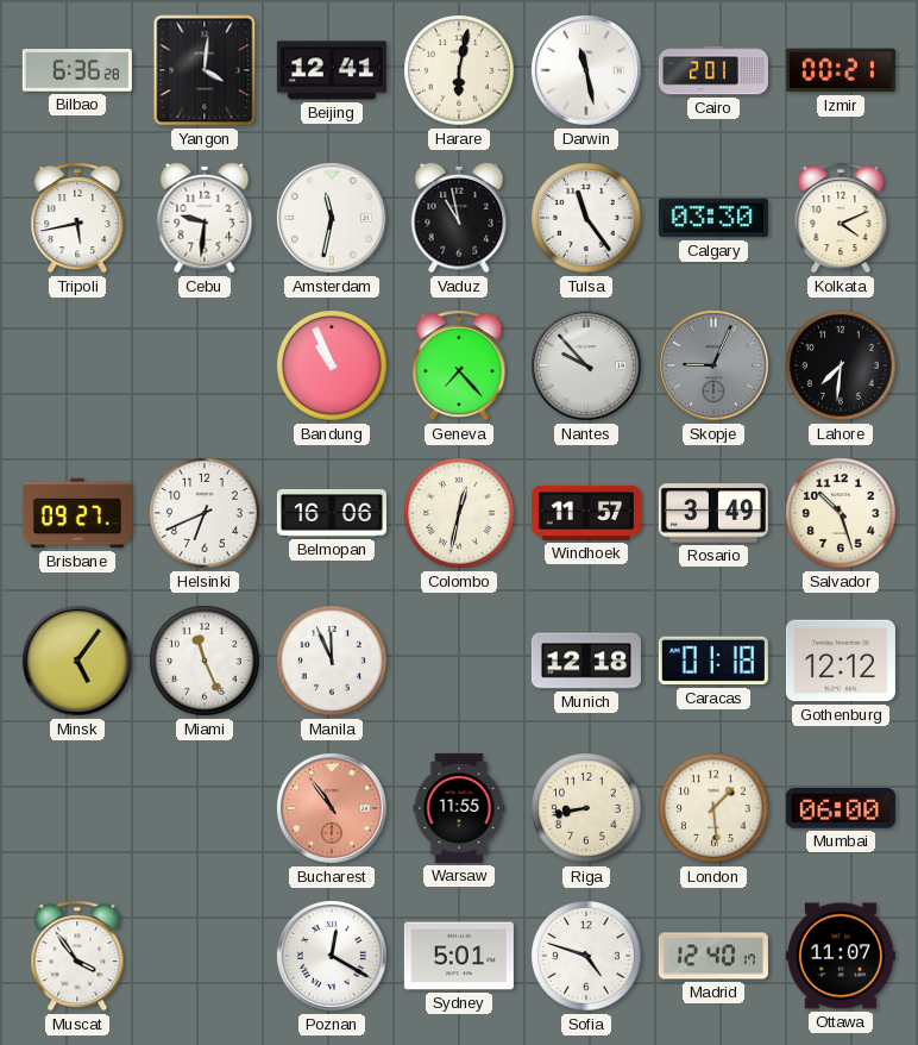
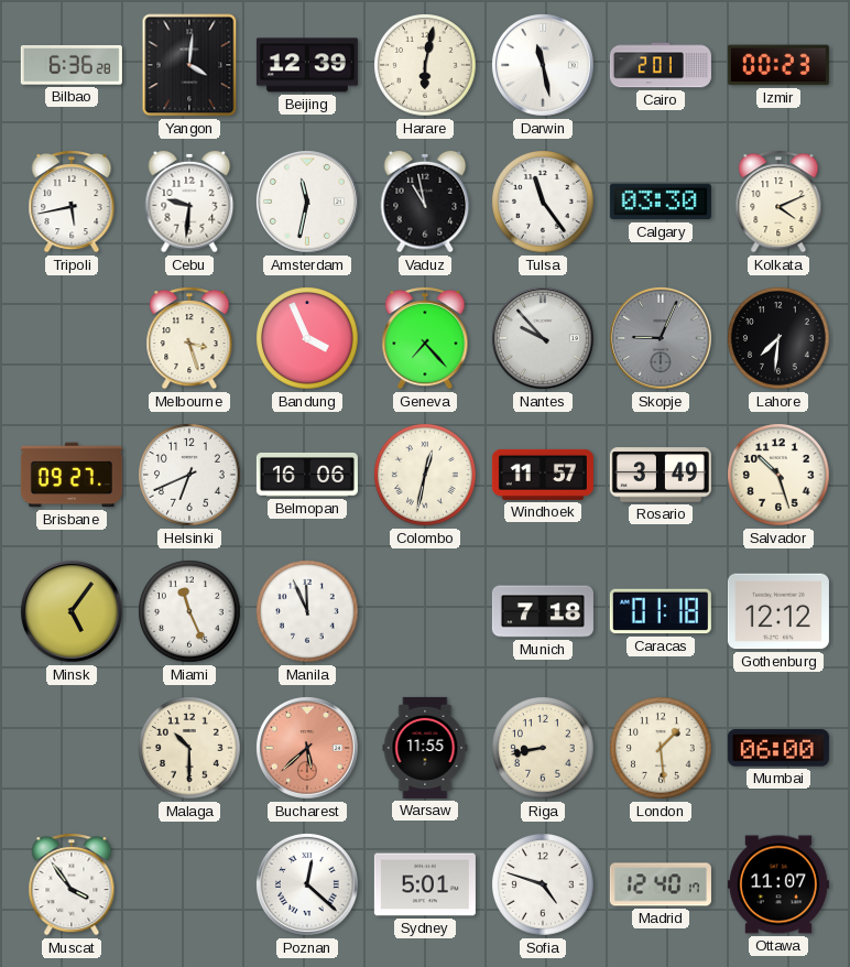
Beijing: 12:41 -> 12:39 (307, 65)
Izmir: 00:21 -> 00:23 (778, 65)
Melbourne: none -> 3:27 (189, 339)
Bandung: 10:56 -> 3:56 (307, 338)
Munich: 12:18 -> 7:18 (543, 611)
Malaga: none -> 10:30 (189, 748)
Bucharest: 10:54 -> 5:38 (307, 748)
Poznan: 12:20 -> 12:22 (307, 884)
